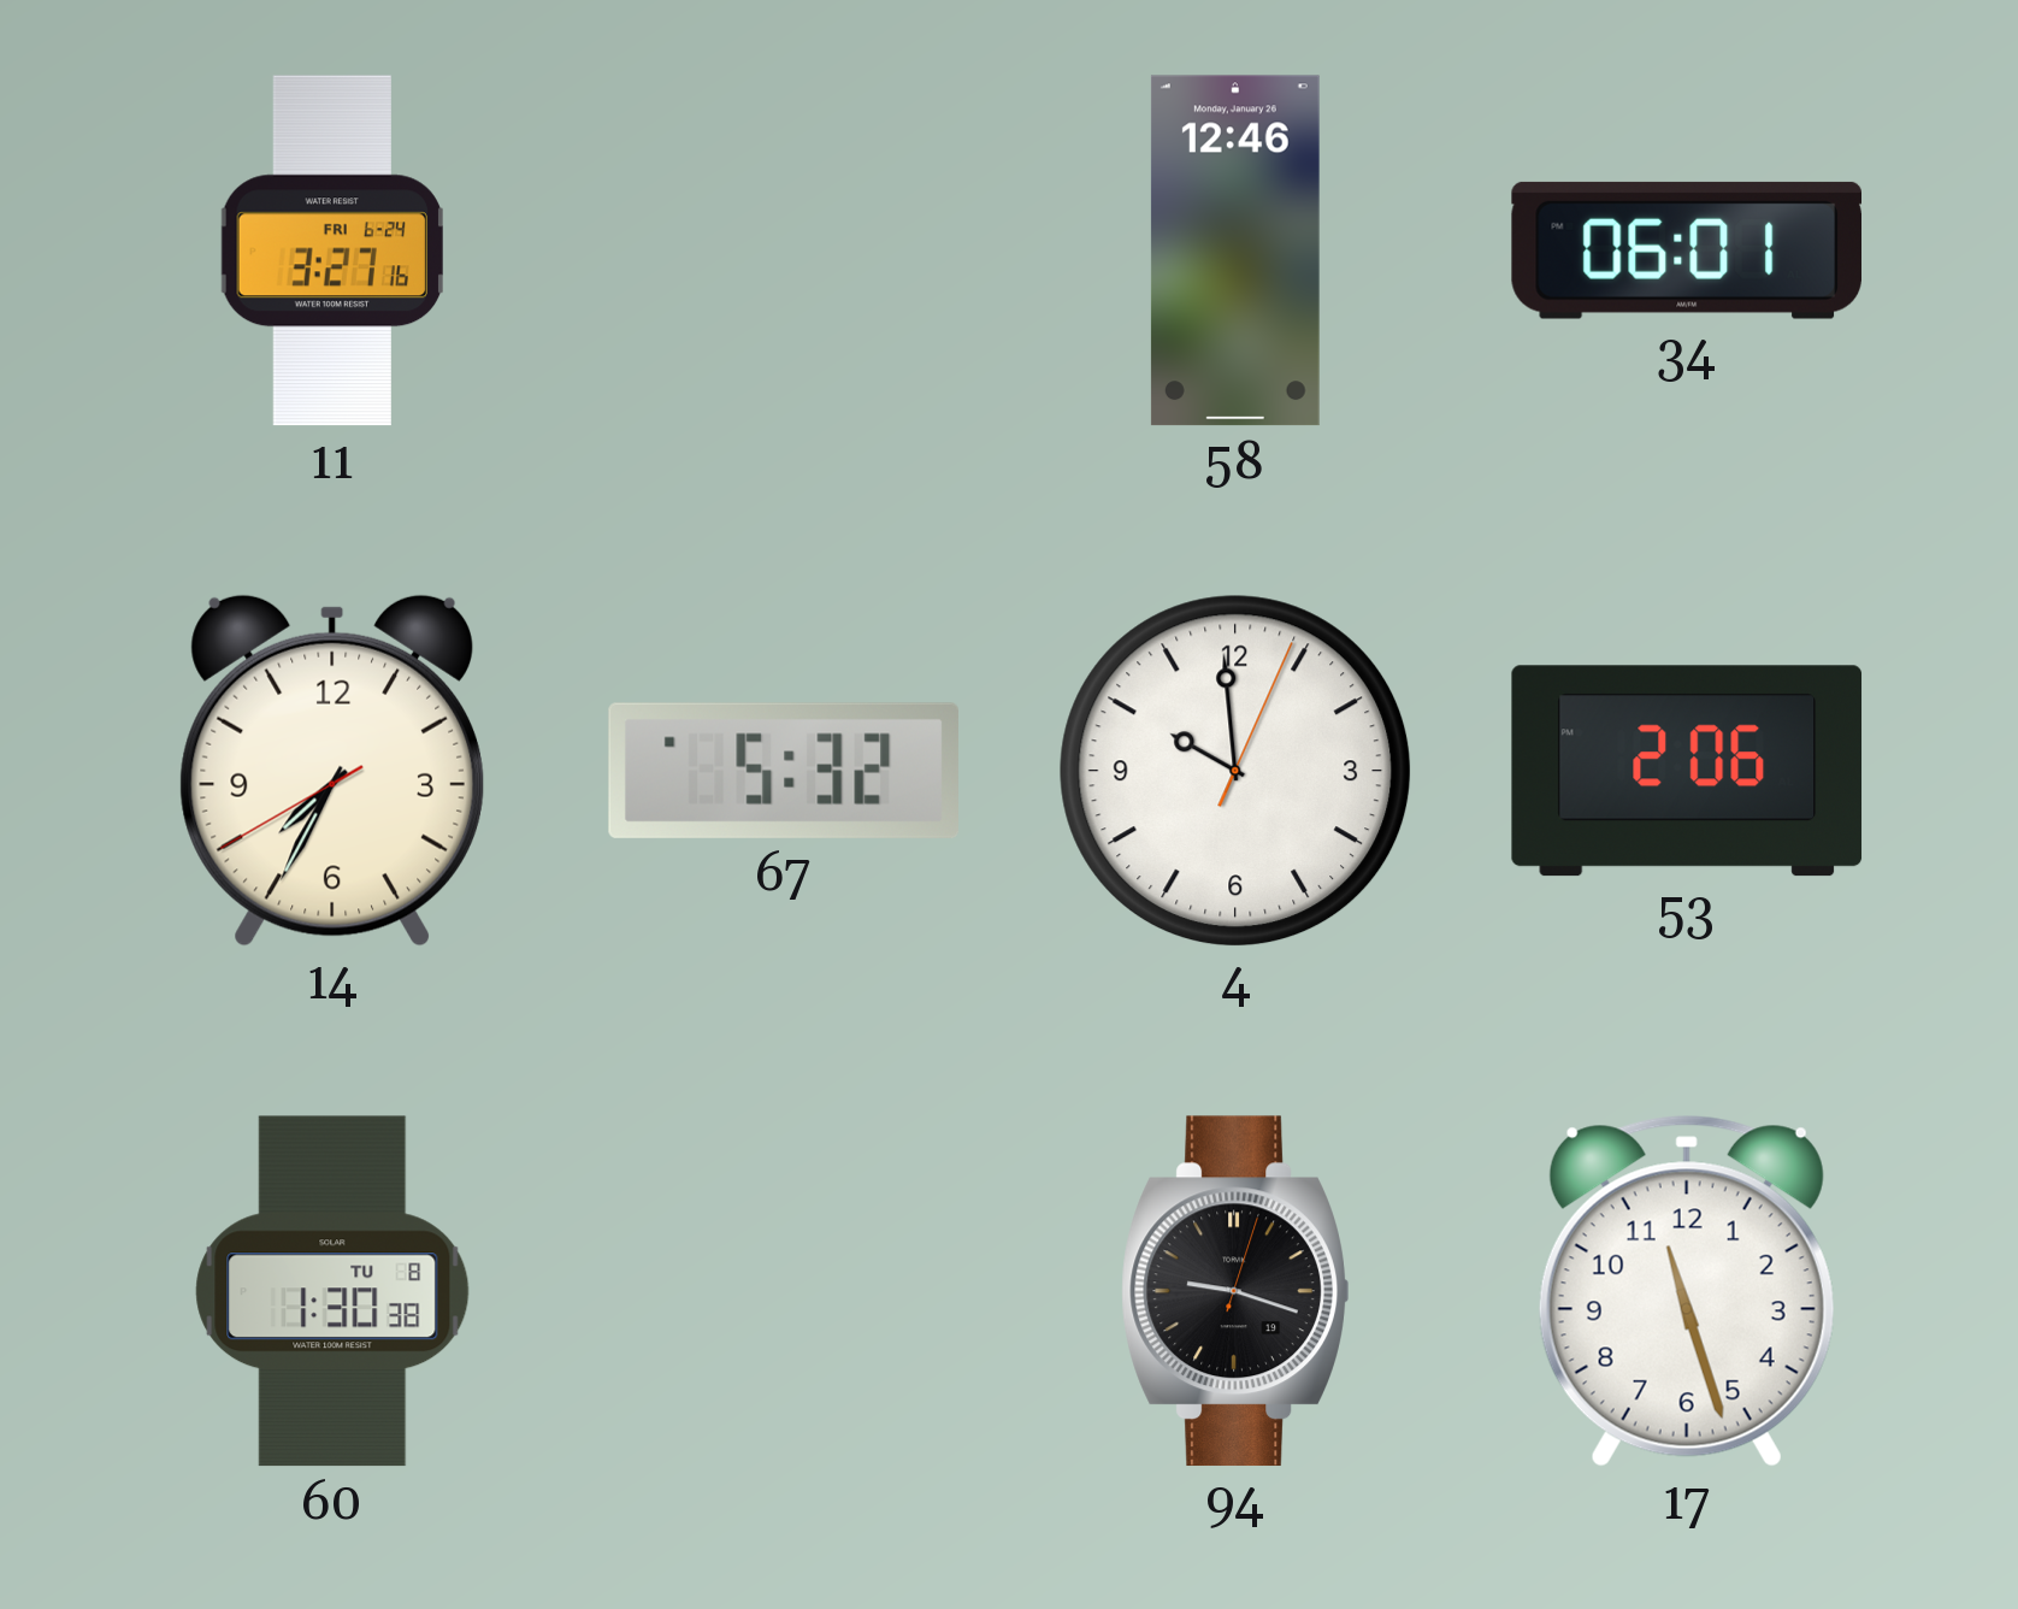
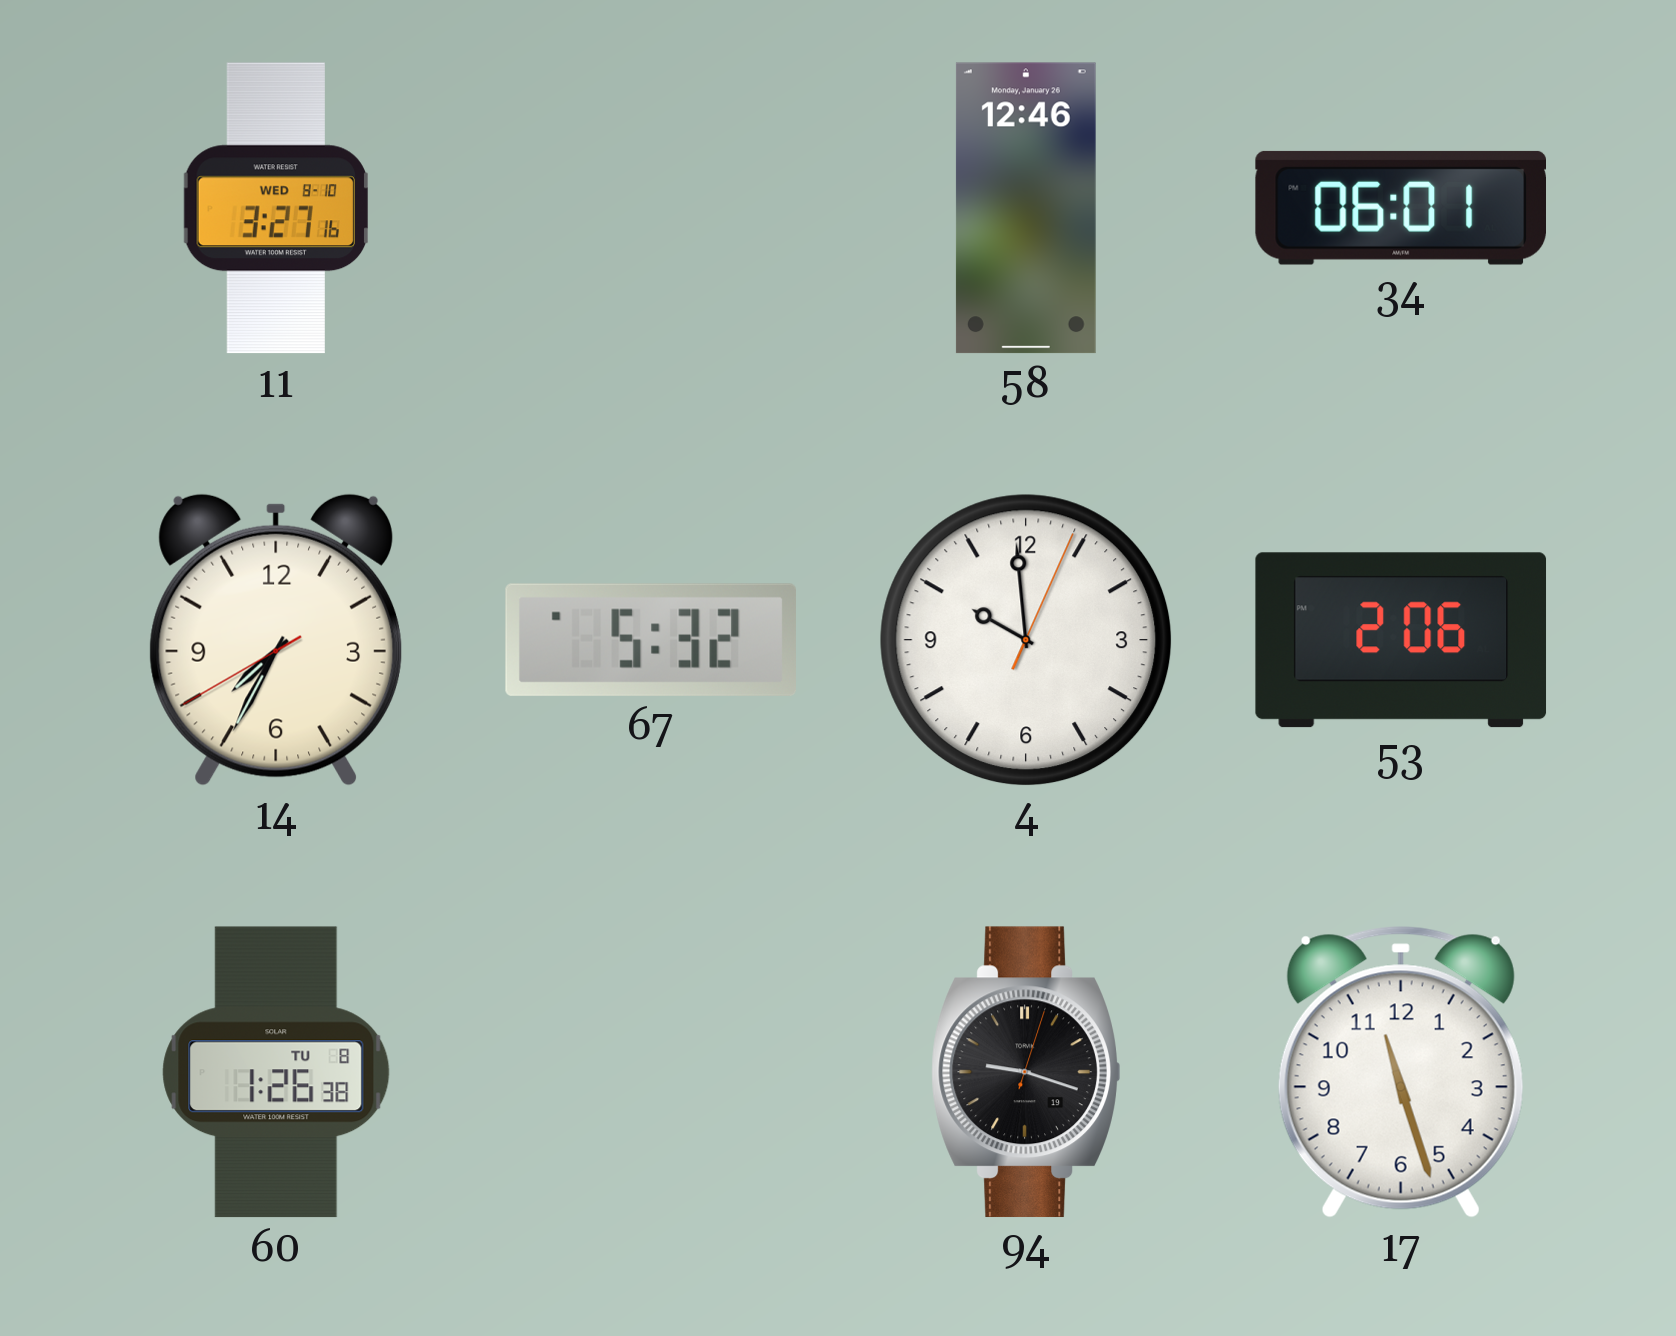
11 date: FRI 6-24 -> WED 8-10 (276, 208)
60: 1:30 -> 1:26 (276, 1072)
